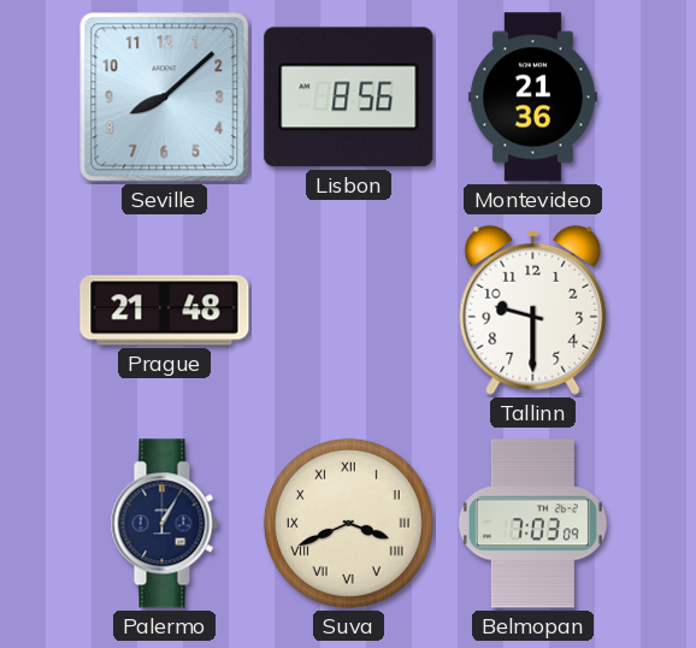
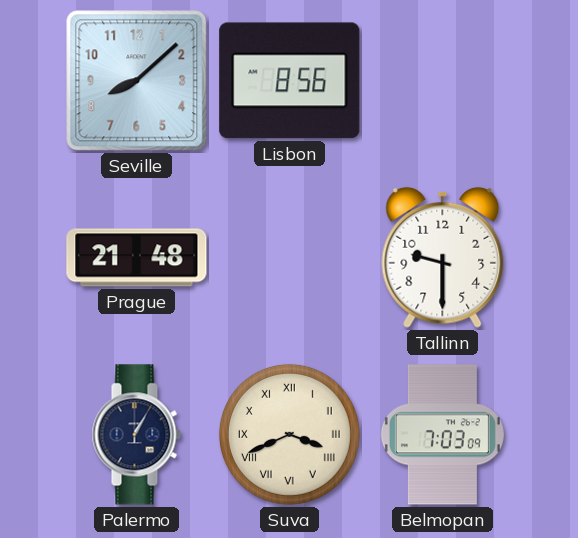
Montevideo: 21:36 -> none (532, 98)
